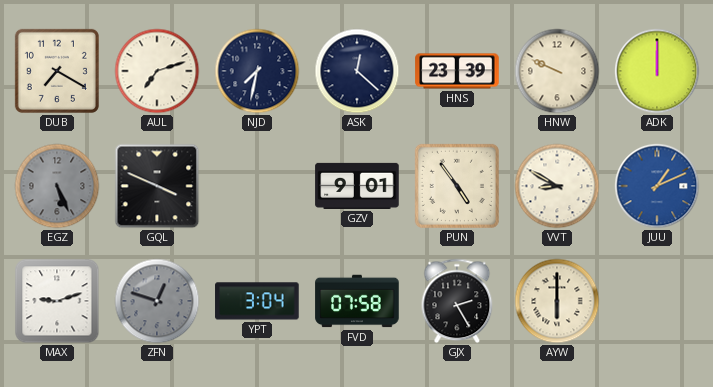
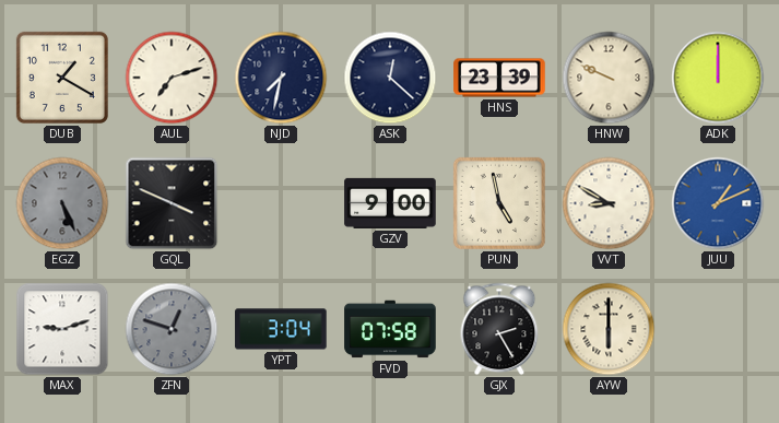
DUB: 7:20 -> 1:20 (62, 78)
GZV: 9:01 -> 9:00 (390, 203)
PUN: 4:54 -> 4:58 (499, 203)
